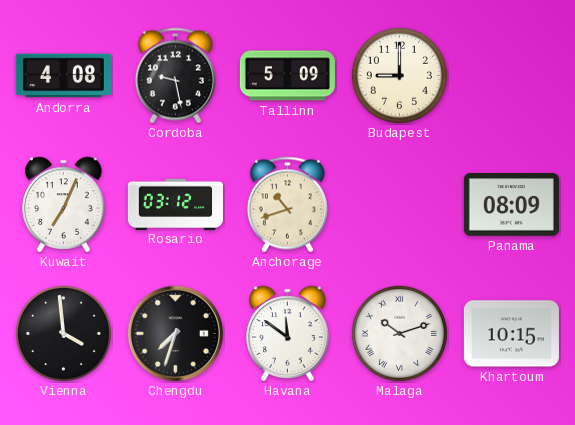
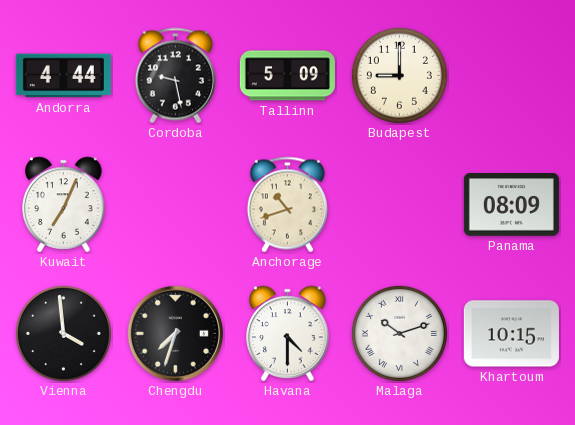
Andorra: 4:08 -> 4:44 (63, 76)
Rosario: 03:12 -> none (175, 204)
Havana: 11:51 -> 4:30 (288, 334)
